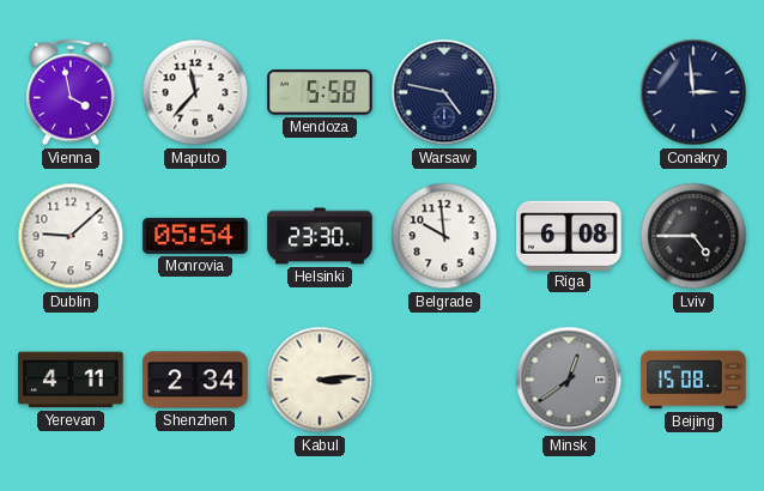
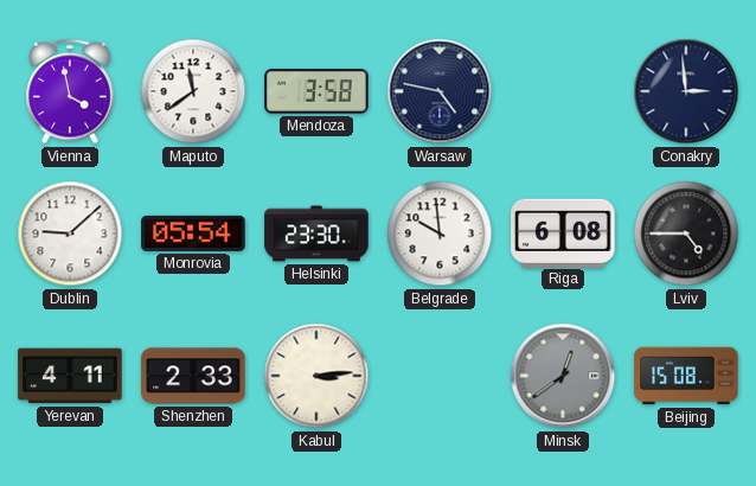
Maputo: 11:37 -> 11:39 (193, 91)
Mendoza: 5:58 -> 3:58 (316, 91)
Shenzhen: 2:34 -> 2:33 (193, 376)
